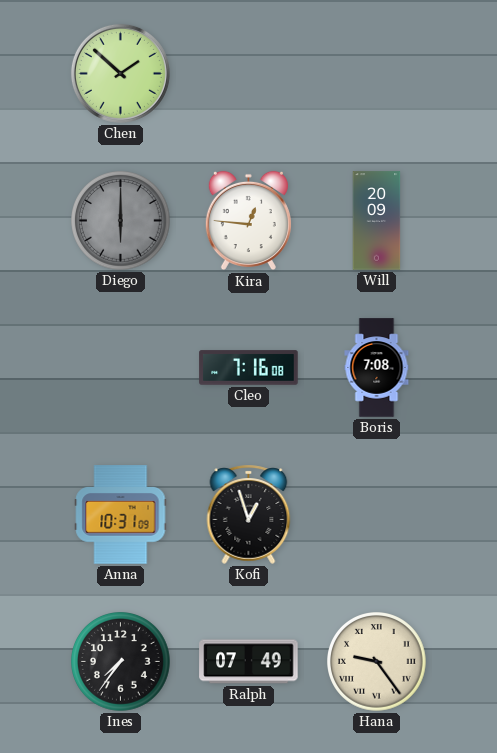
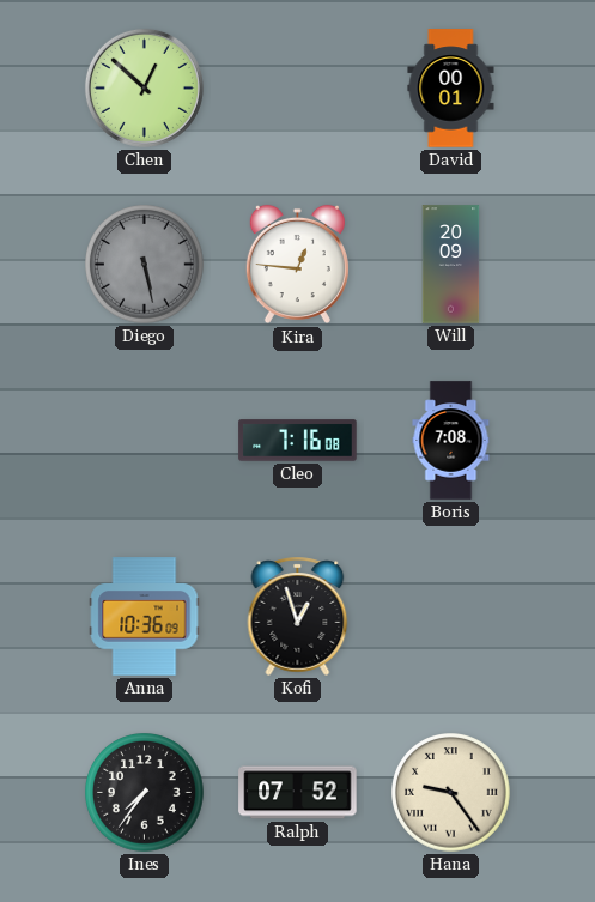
Chen: 1:52 -> 12:52 (144, 87)
David: none -> 00:01 (451, 89)
Diego: 6:00 -> 5:28 (145, 265)
Anna: 10:31 -> 10:36 (145, 617)
Ralph: 07:49 -> 07:52 (298, 793)
